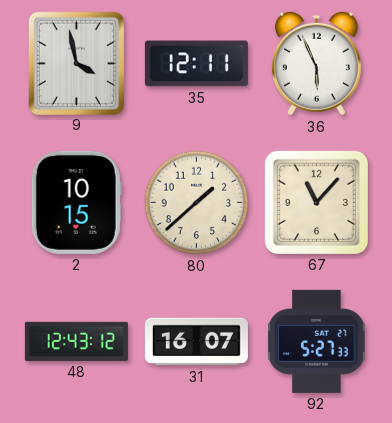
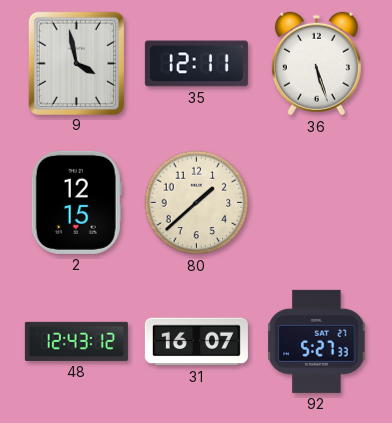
36: 5:56 -> 5:27 (316, 64)
2: 10:15 -> 12:15 (76, 202)
67: 11:07 -> none (316, 202)
